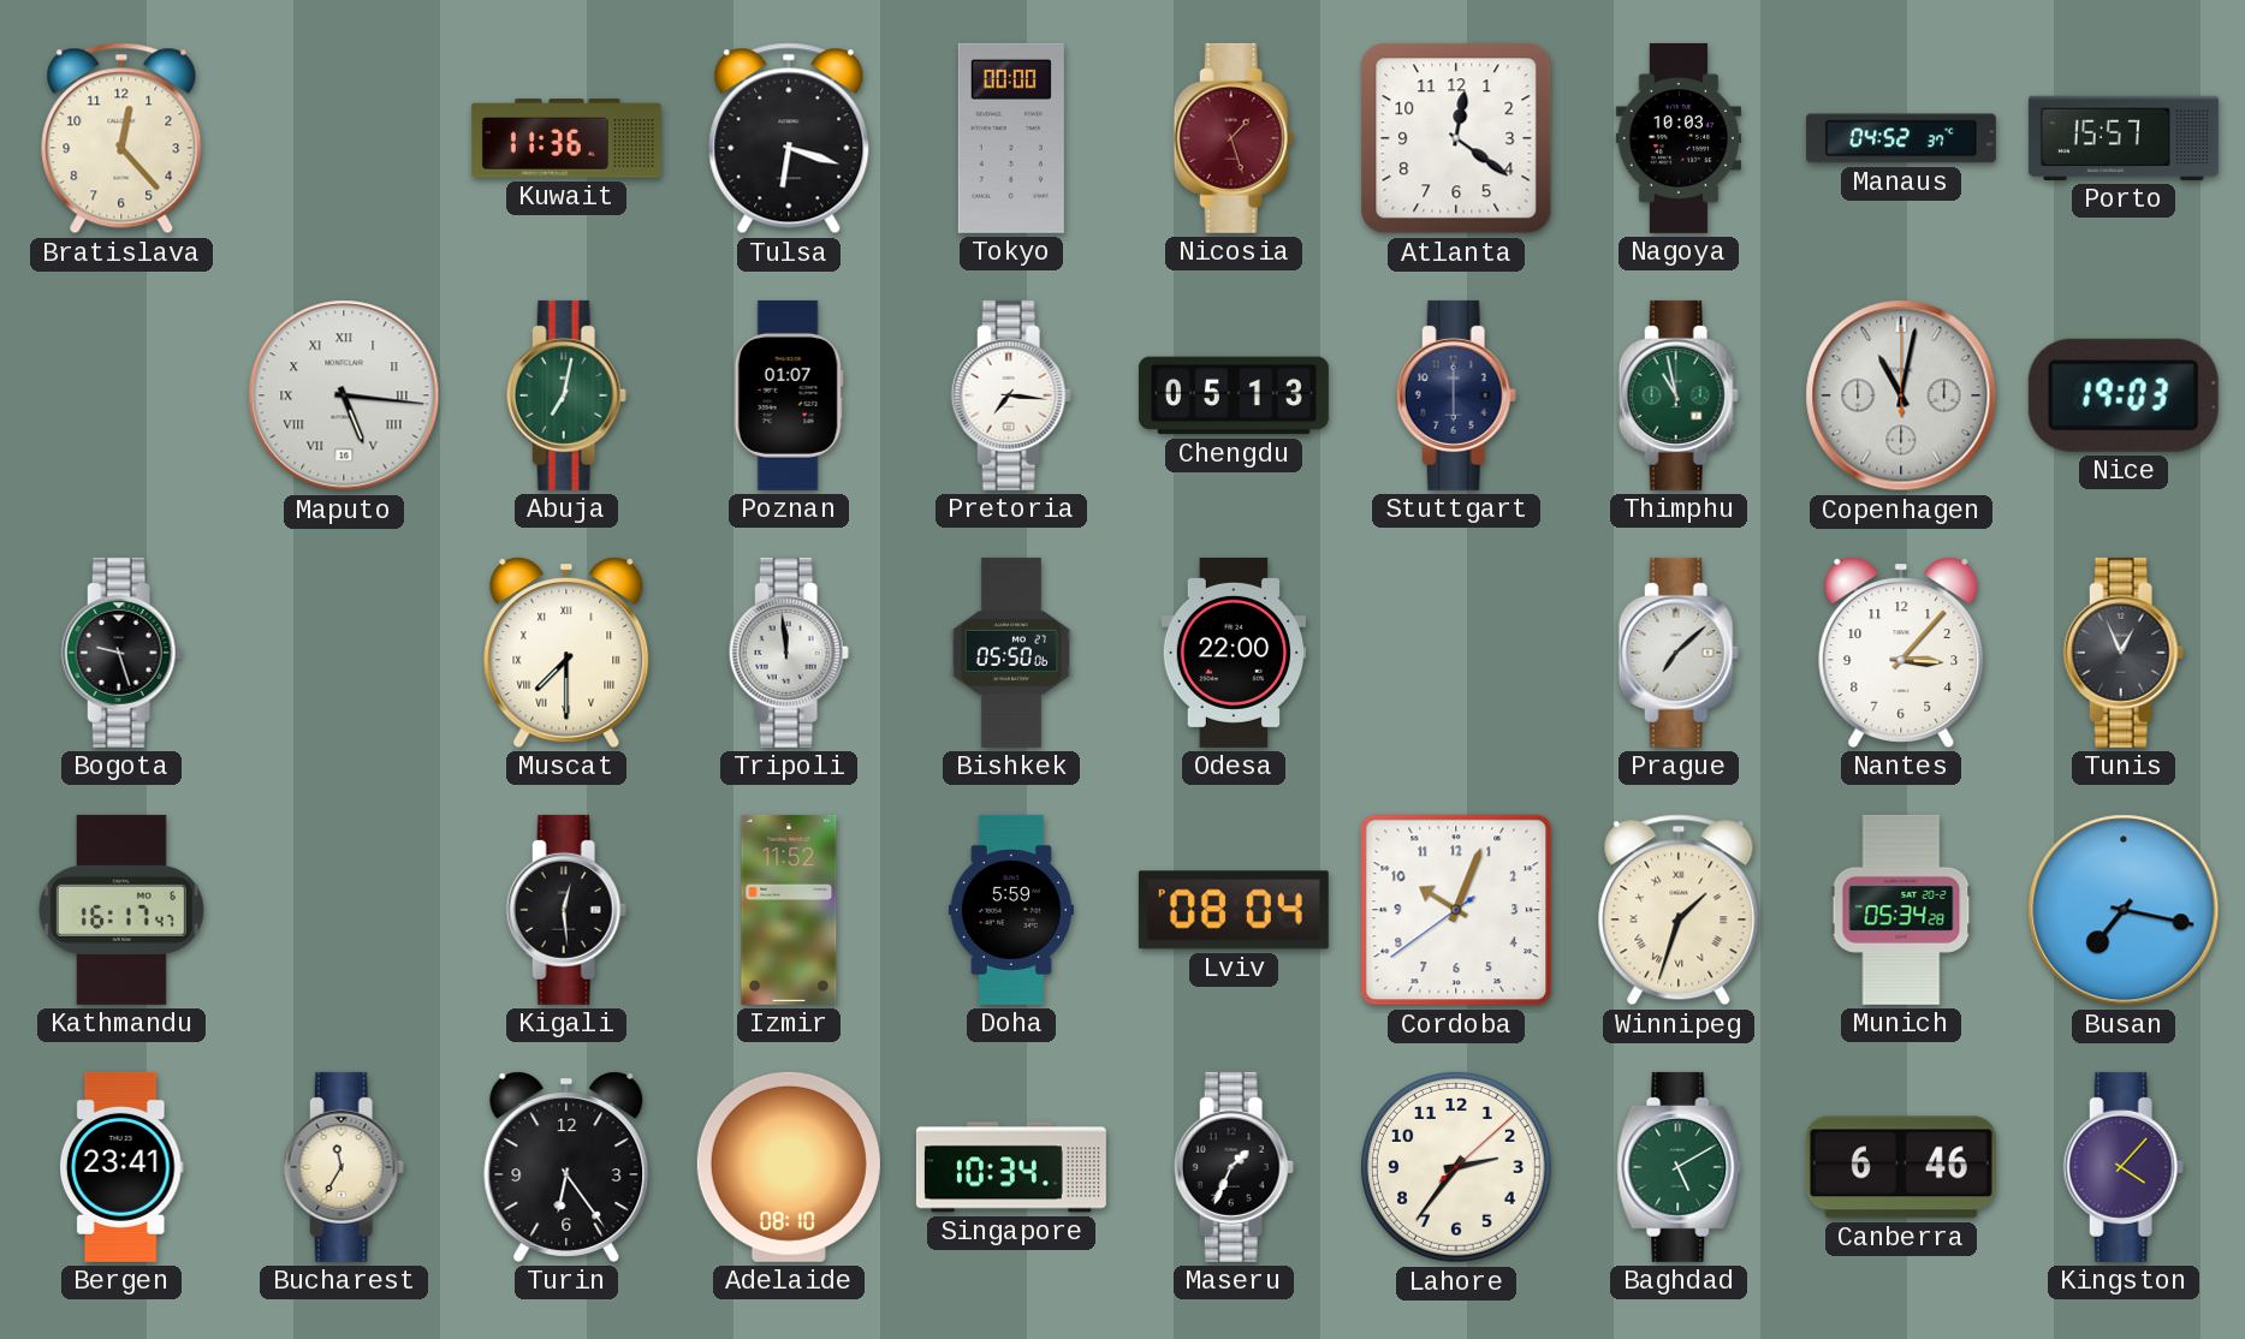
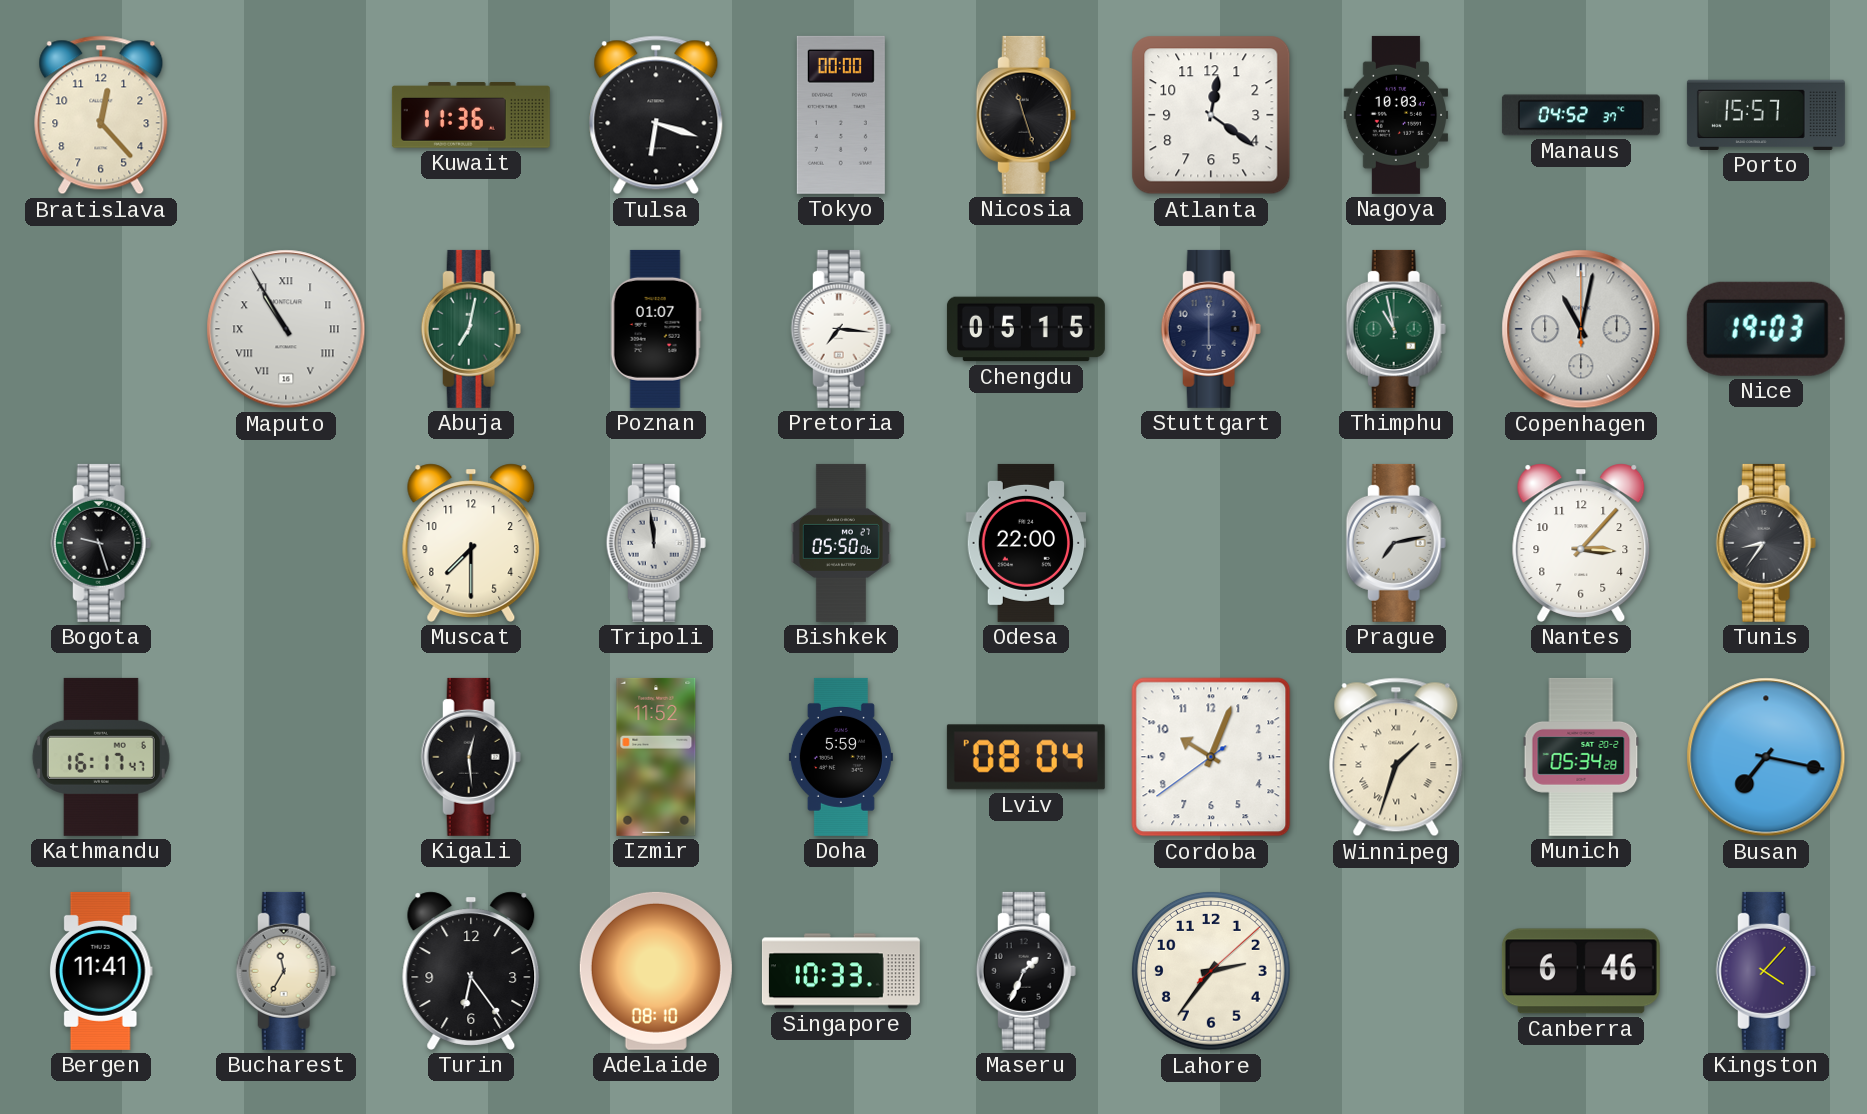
Nicosia: 1:27 -> 11:27 (1026, 115)
Nicosia dial: burgundy -> black (1026, 115)
Maputo: 5:16 -> 10:55 (286, 329)
Chengdu: 05:13 -> 05:15 (1026, 329)
Muscat numerals: Roman -> Arabic (471, 543)
Prague: 7:08 -> 7:13 (1396, 543)
Tunis: 12:56 -> 8:36 (1766, 543)
Bergen: 23:41 -> 11:41 (101, 971)
Singapore: 10:34 -> 10:33 (841, 971)
Baghdad: 5:10 -> none (1679, 1167)
